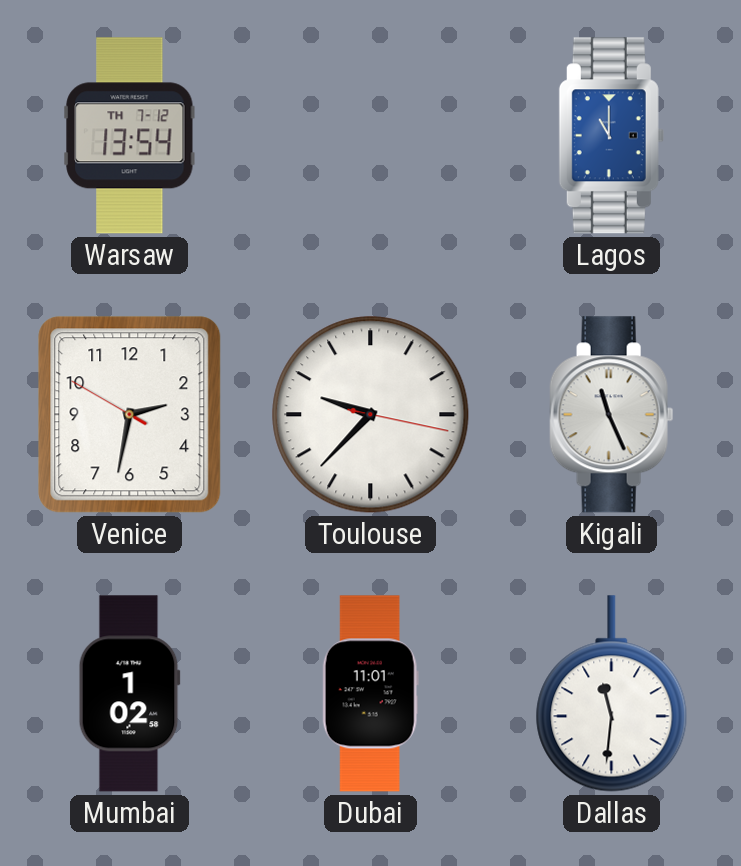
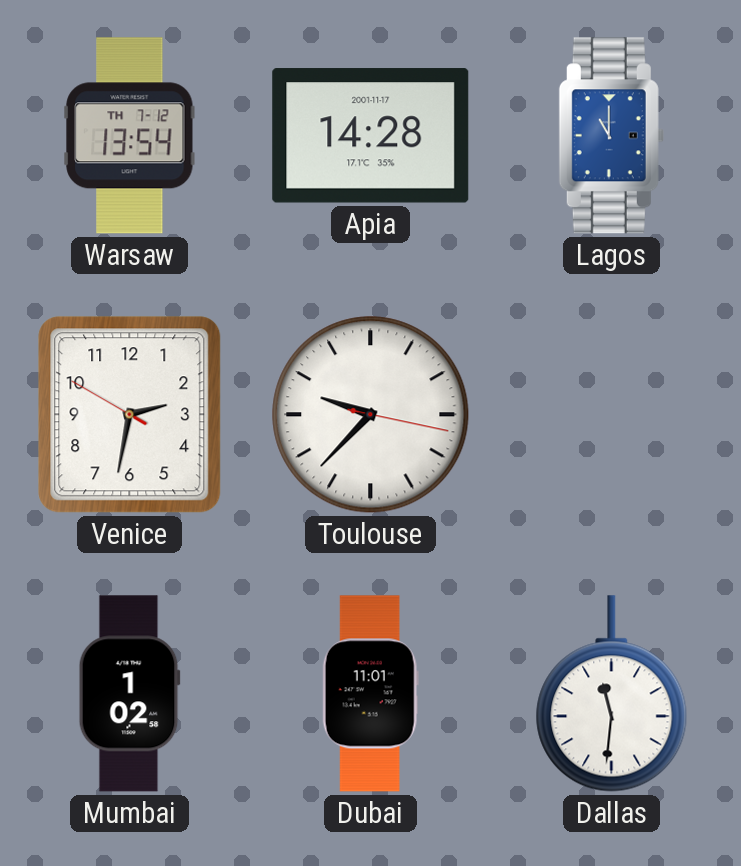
Apia: none -> 14:28 (371, 136)
Kigali: 11:26 -> none (612, 415)
